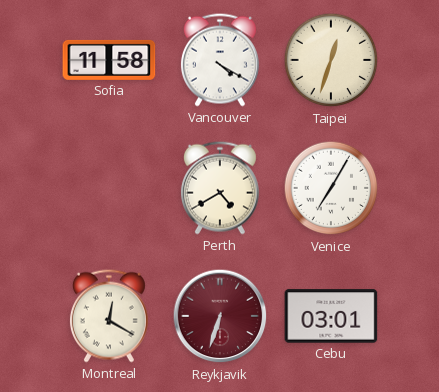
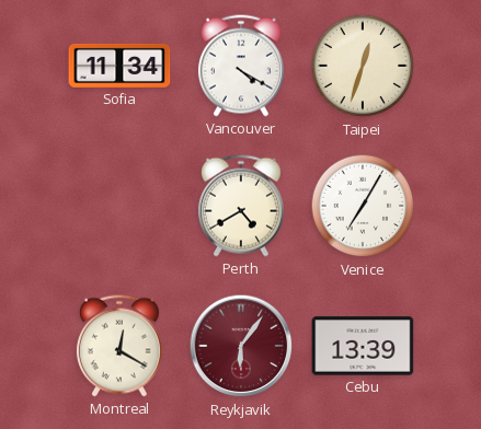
Sofia: 11:58 -> 11:34 (119, 66)
Reykjavik: 6:33 -> 6:06 (241, 346)
Cebu: 03:01 -> 13:39 (363, 346)
